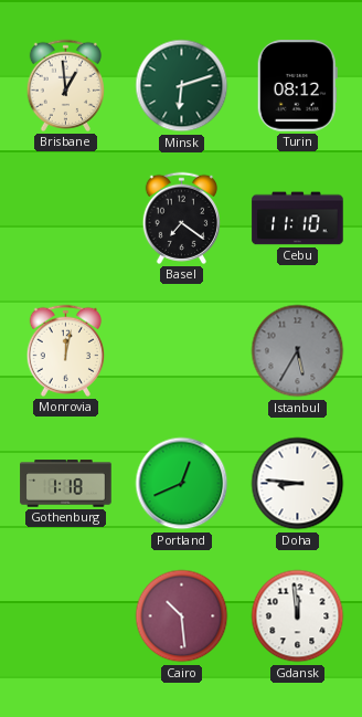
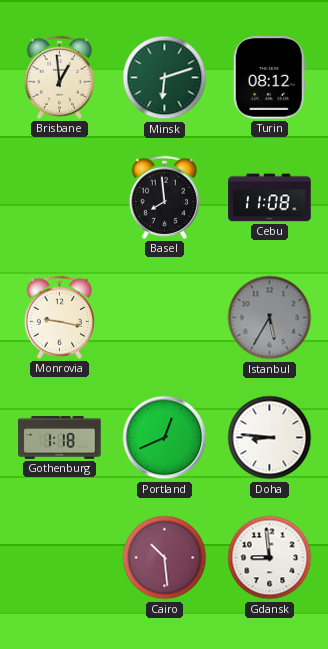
Basel: 7:21 -> 7:59 (164, 197)
Cebu: 11:10 -> 11:08 (270, 198)
Monrovia: 12:02 -> 9:17 (59, 317)
Gdansk: 11:59 -> 8:59 (270, 558)
